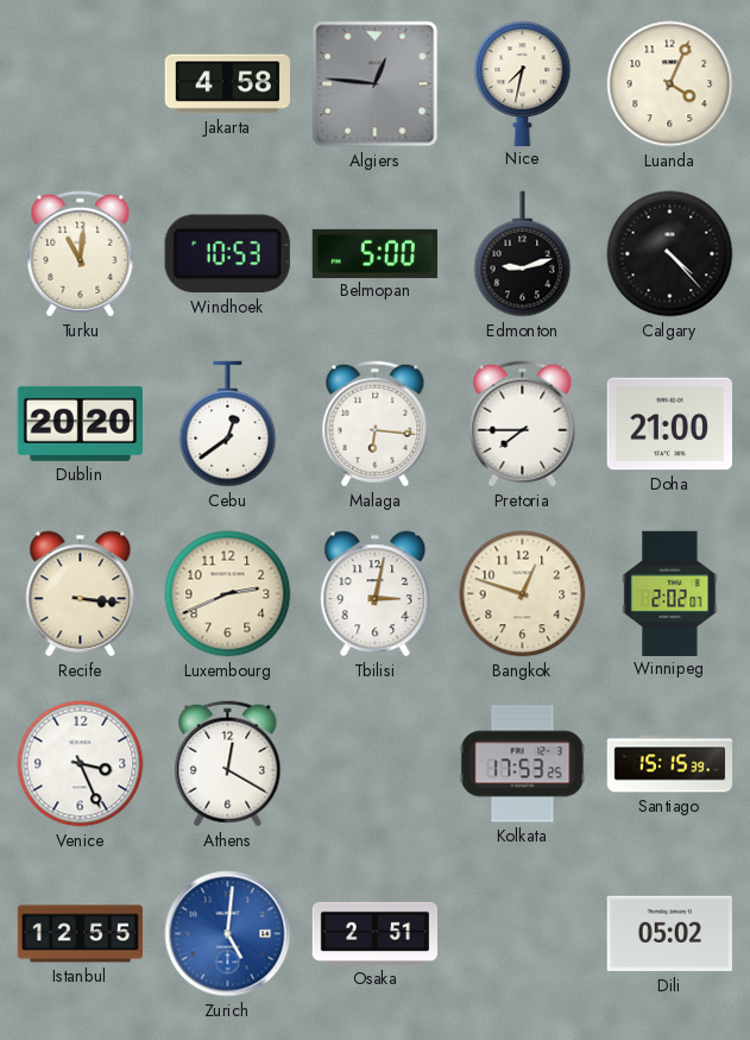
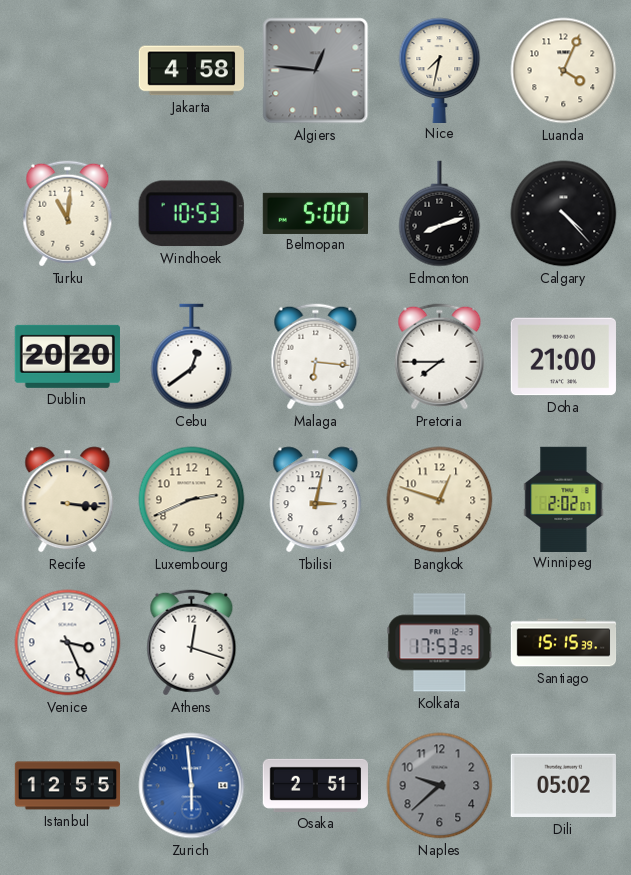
Edmonton: 9:12 -> 8:12 (440, 214)
Athens: 12:20 -> 12:18 (192, 643)
Zurich: 5:01 -> 5:59 (192, 786)
Naples: none -> 9:38 (440, 786)
